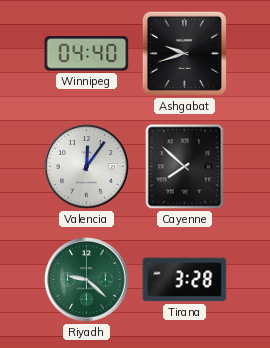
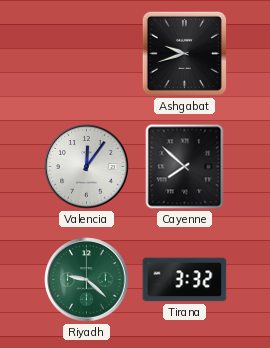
Winnipeg: 04:40 -> none (87, 54)
Tirana: 3:28 -> 3:32 (185, 280)
